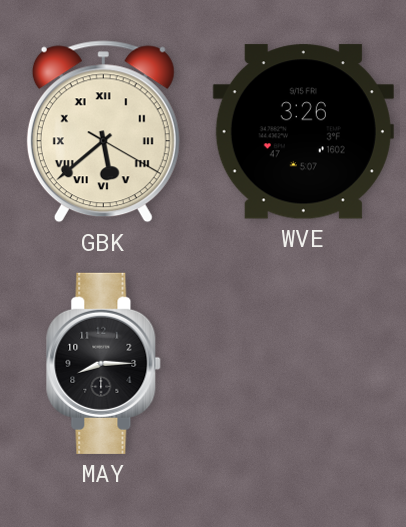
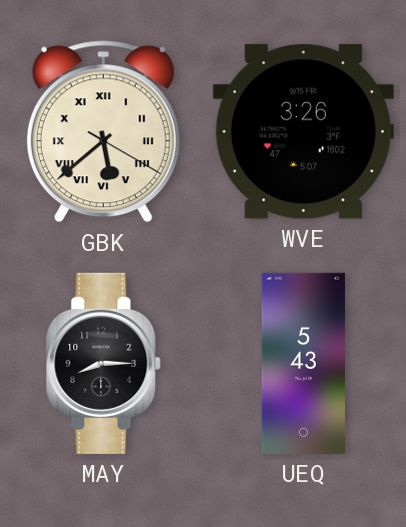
UEQ: none -> 5:43 (303, 363)
